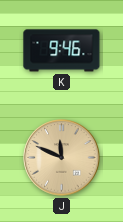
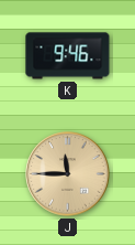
J: 11:49 -> 11:45 (68, 174)
